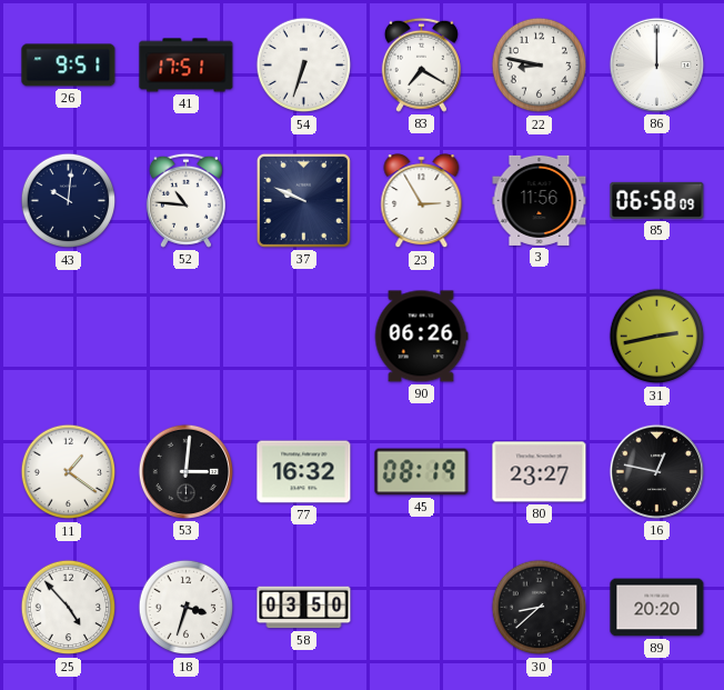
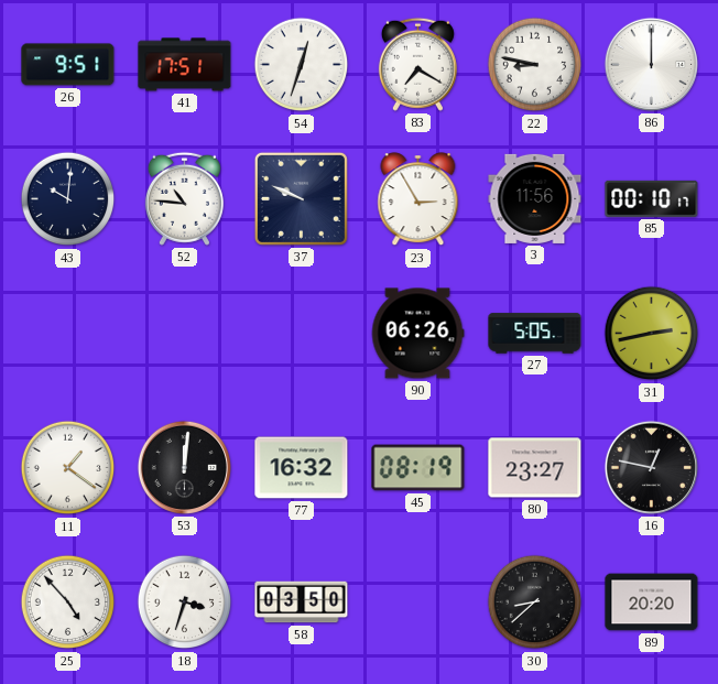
54: 6:33 -> 12:33 (302, 65)
85: 06:58 -> 00:10 (652, 198)
27: none -> 5:05 (535, 334)
53: 3:01 -> 12:01 (184, 467)
